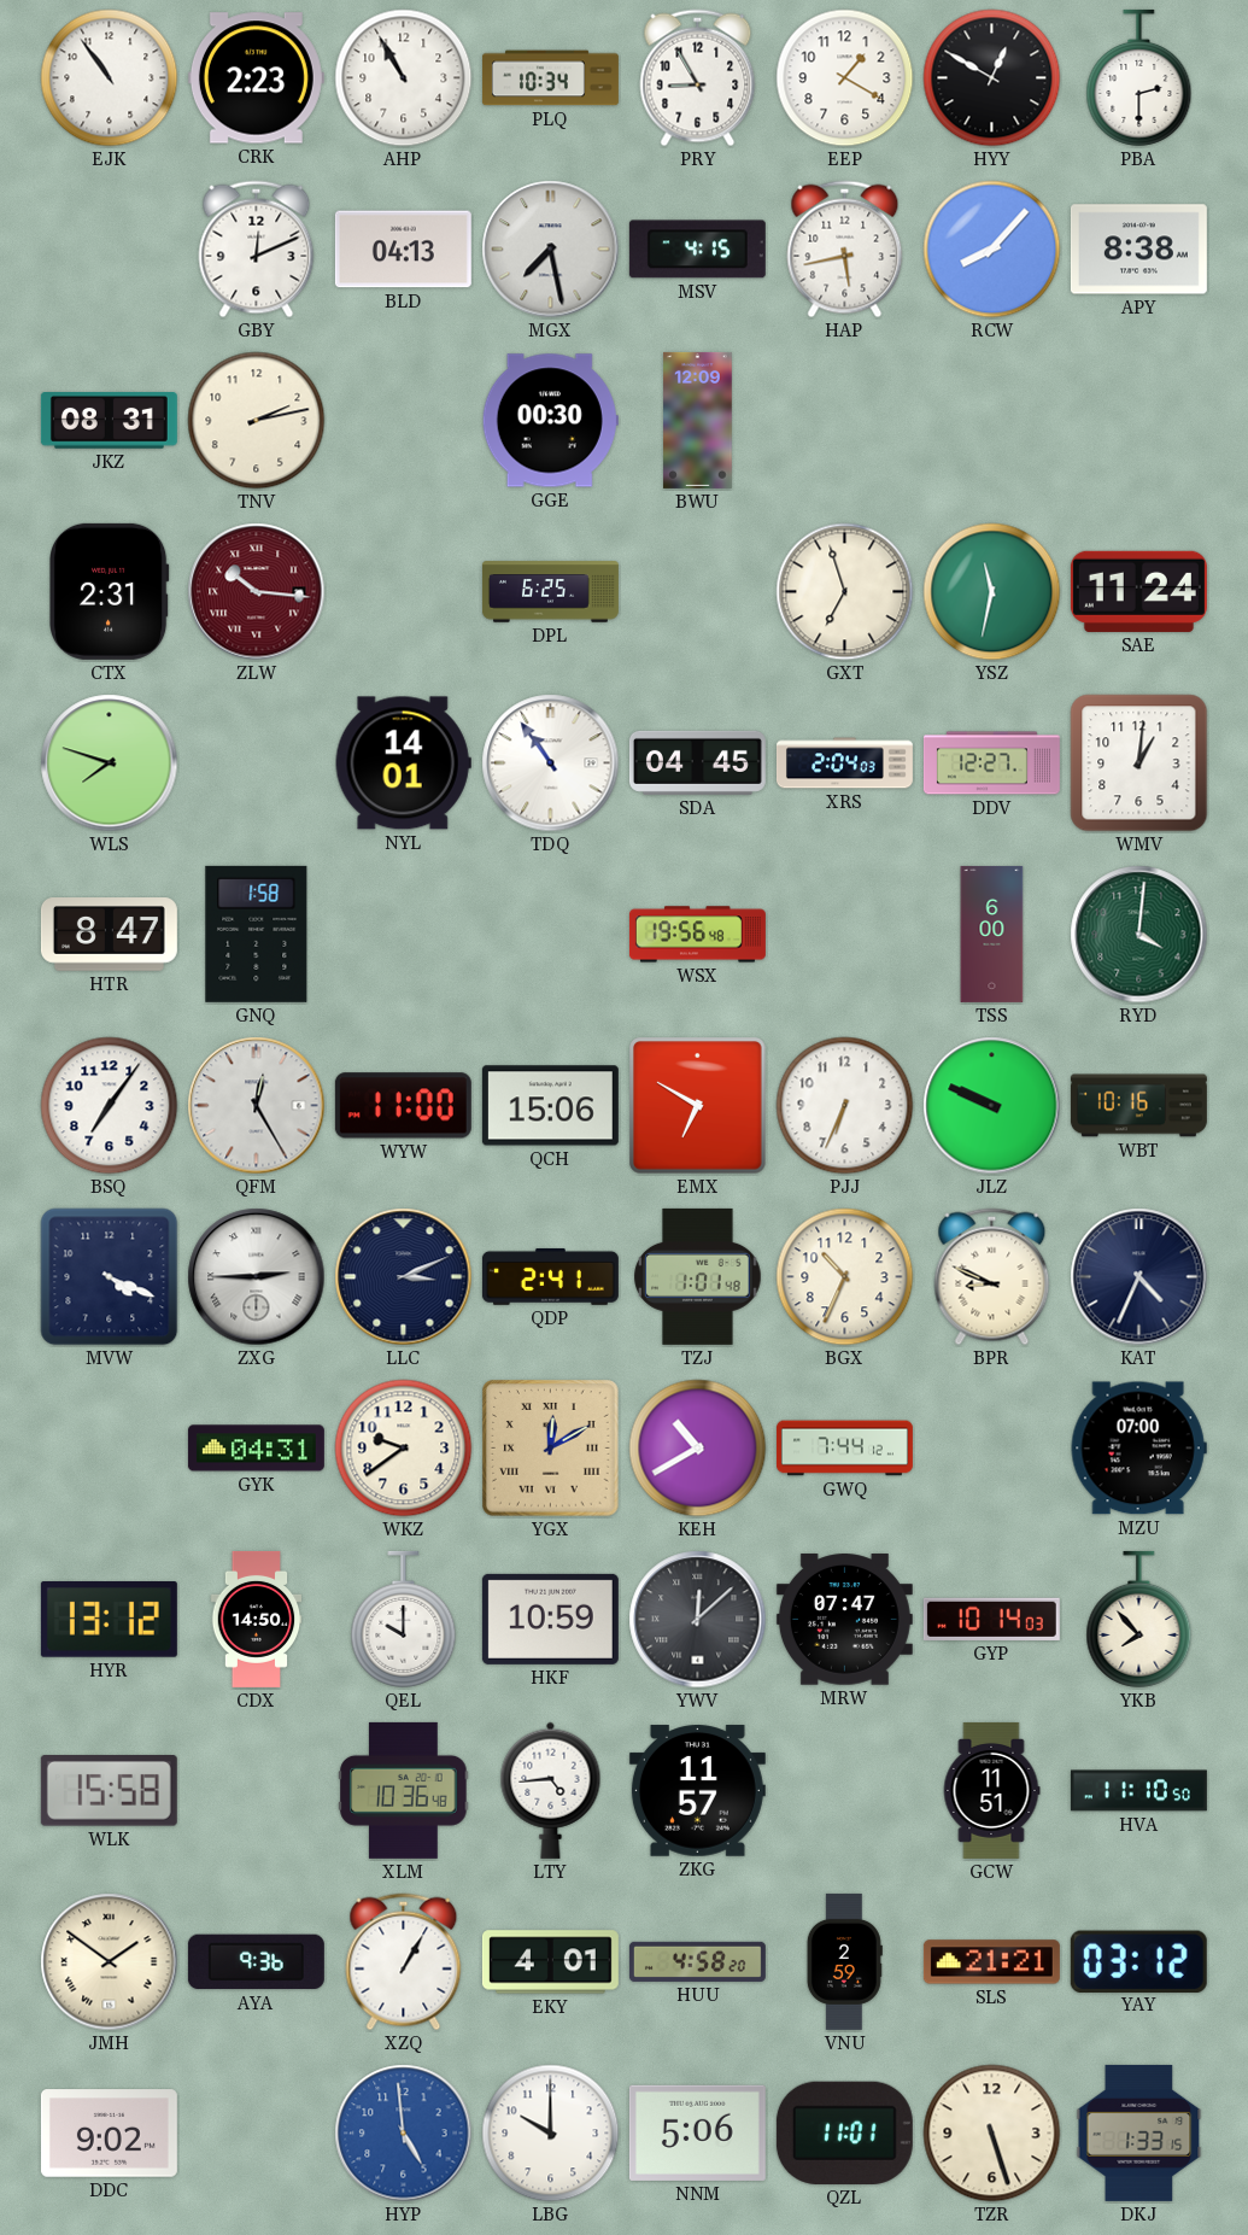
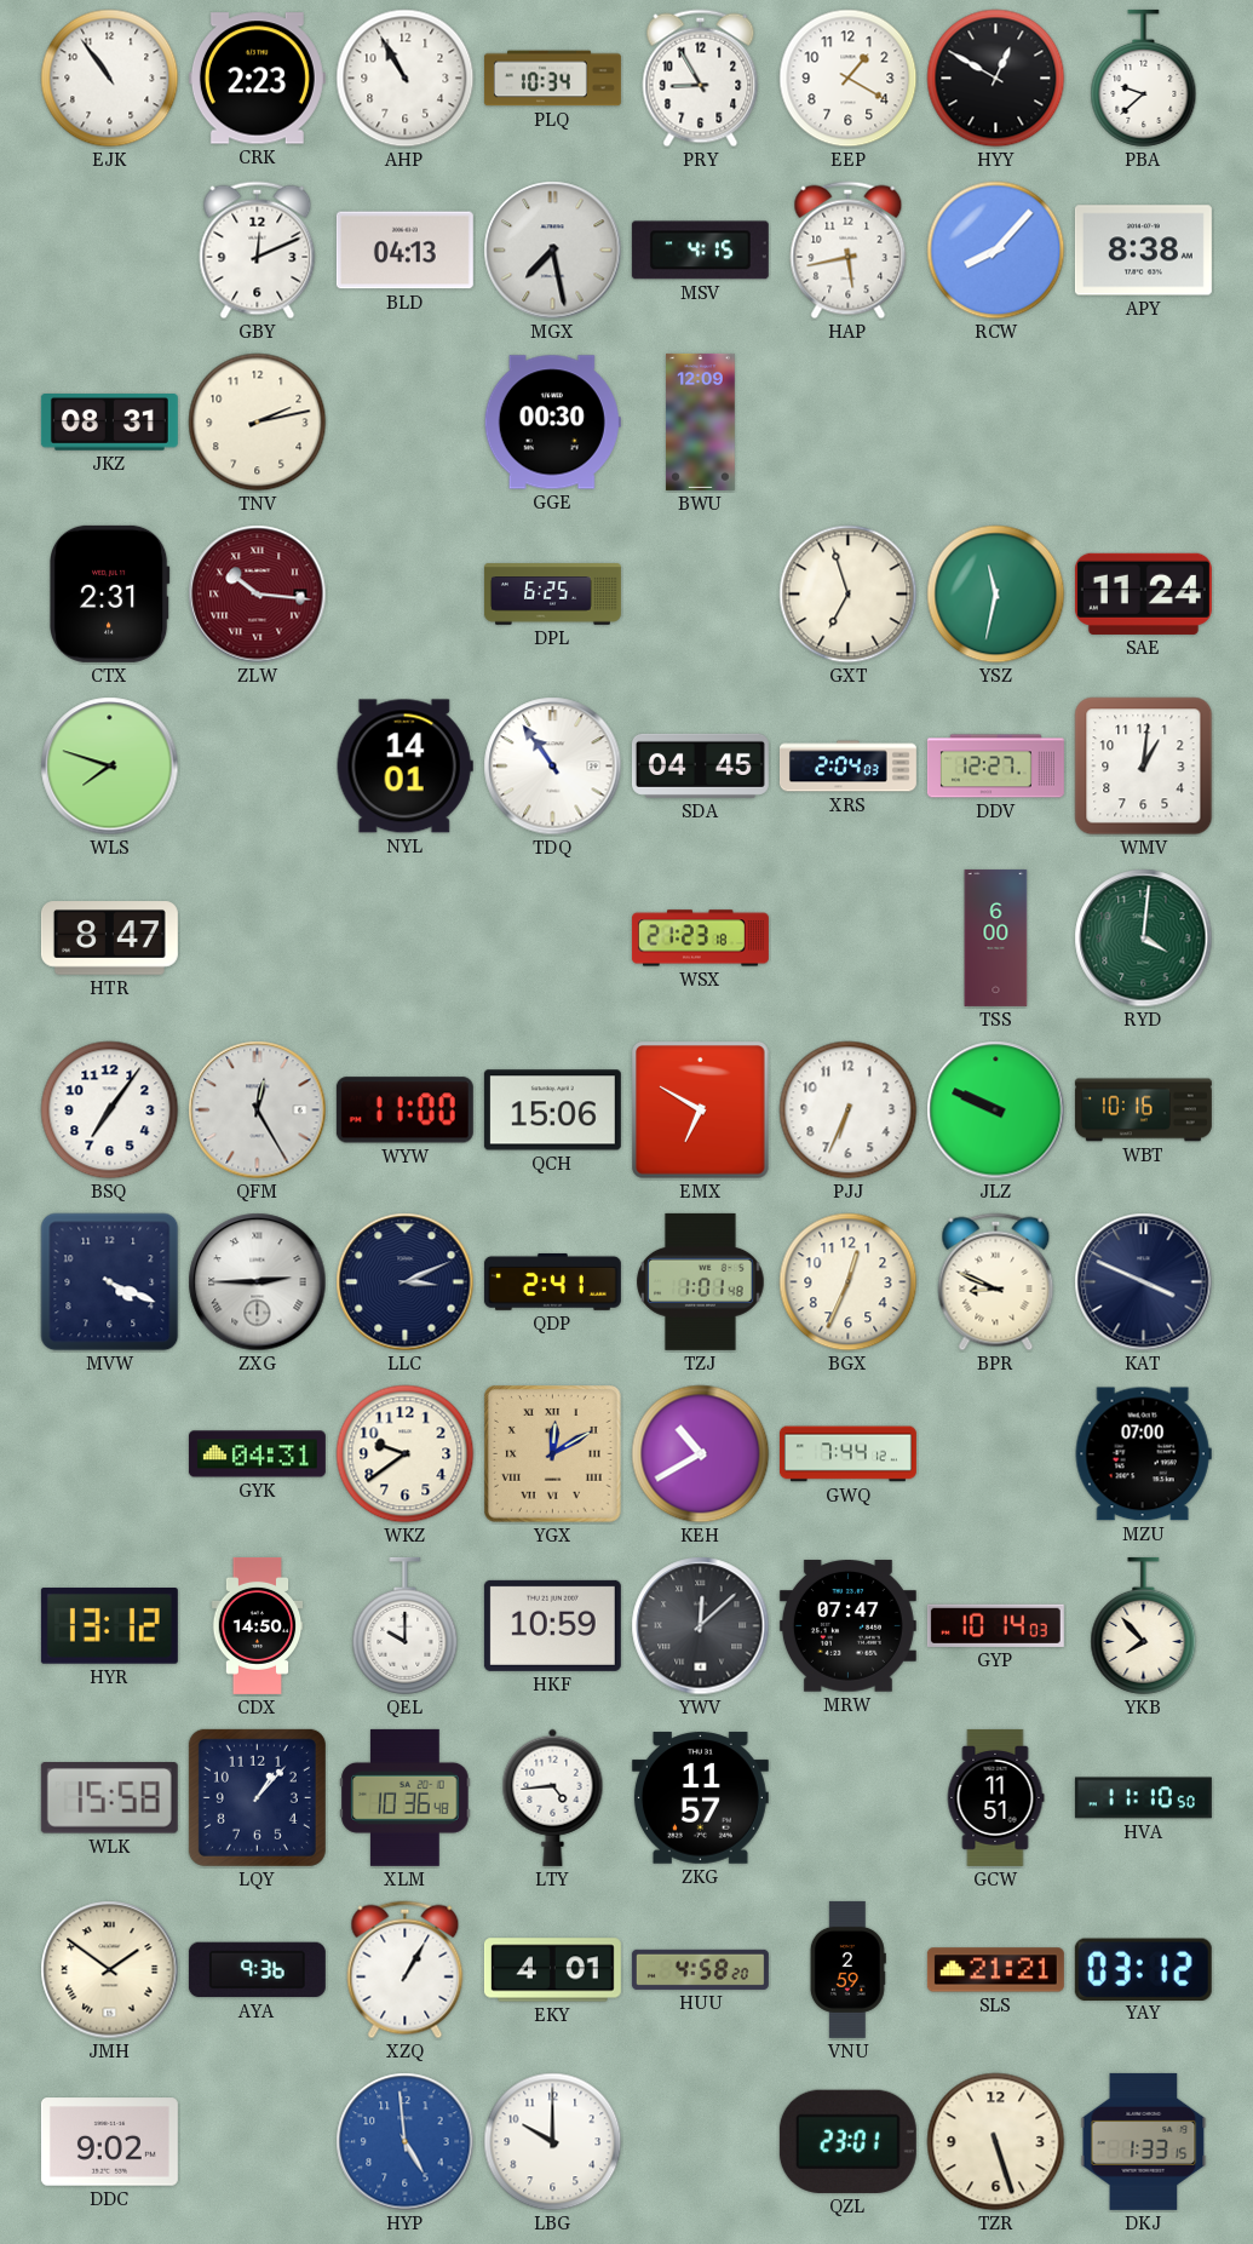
PBA: 2:30 -> 9:38 (1144, 78)
GNQ: 1:58 -> none (257, 934)
WSX: 19:56 -> 21:23 (700, 939)
BGX: 10:34 -> 12:34 (849, 1282)
KAT: 4:34 -> 3:49 (1144, 1282)
LQY: none -> 1:07 (257, 1797)
NNM: 5:06 -> none (697, 2132)
QZL: 11:01 -> 23:01 (847, 2141)
